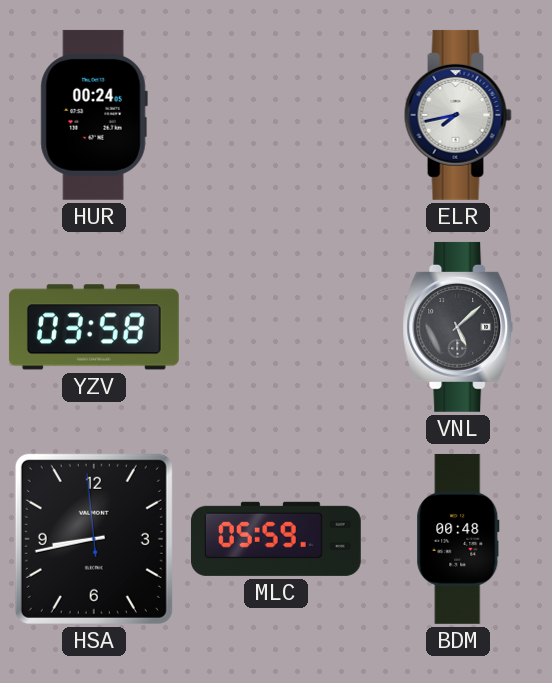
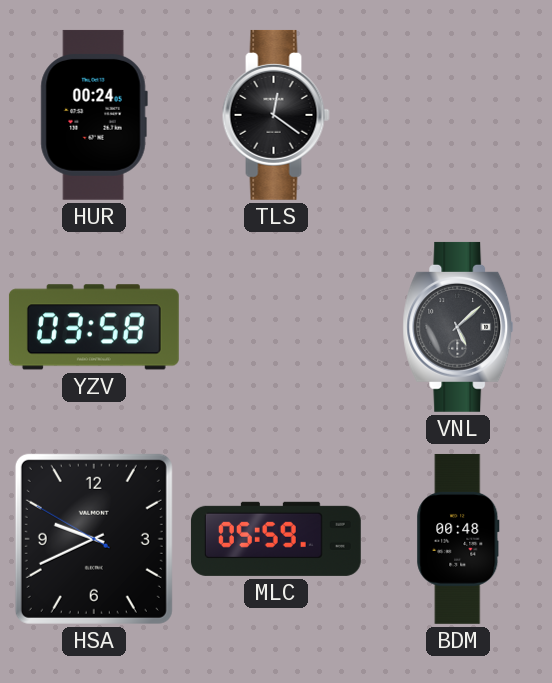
TLS: none -> 12:21 (276, 115)
ELR: 7:43 -> none (458, 115)
HSA: 8:42 -> 9:40 (94, 539)
